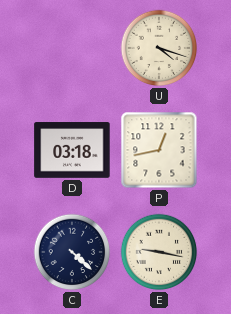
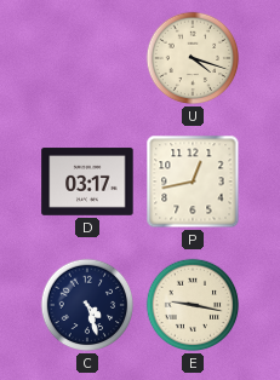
D: 03:18 -> 03:17 (87, 182)
C: 4:22 -> 4:27 (87, 305)
